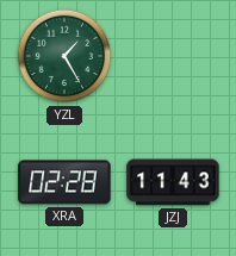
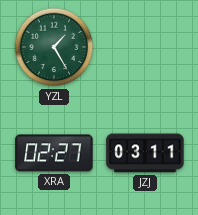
XRA: 02:28 -> 02:27 (54, 153)
JZJ: 11:43 -> 03:11 (145, 153)
